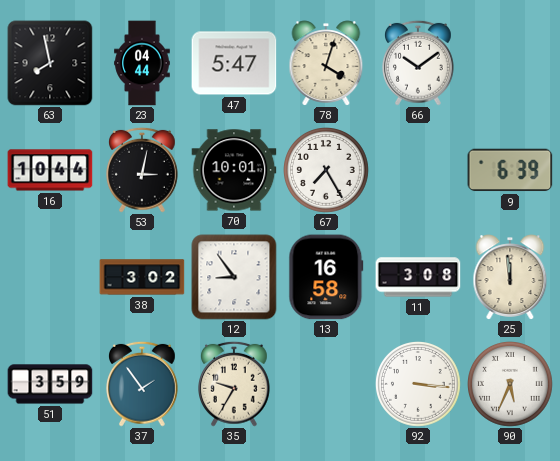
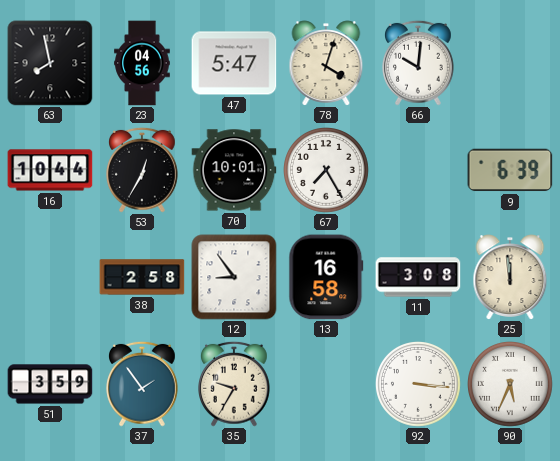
23: 04:44 -> 04:56 (142, 63)
66: 10:09 -> 10:01 (419, 63)
53: 3:02 -> 12:35 (143, 170)
38: 3:02 -> 2:58 (142, 277)
